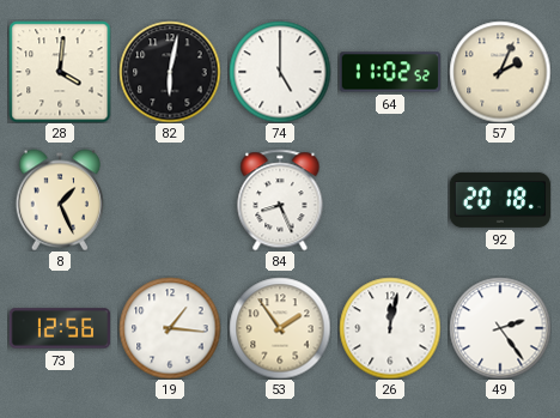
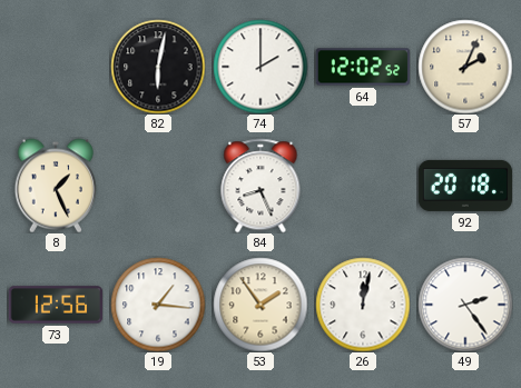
28: 4:01 -> none (60, 72)
74: 5:00 -> 2:00 (260, 67)
64: 11:02 -> 12:02 (362, 67)
